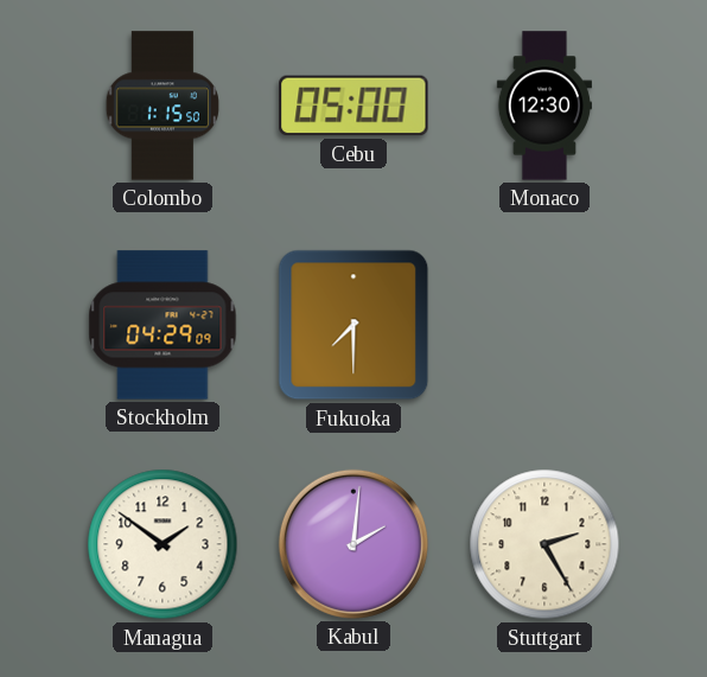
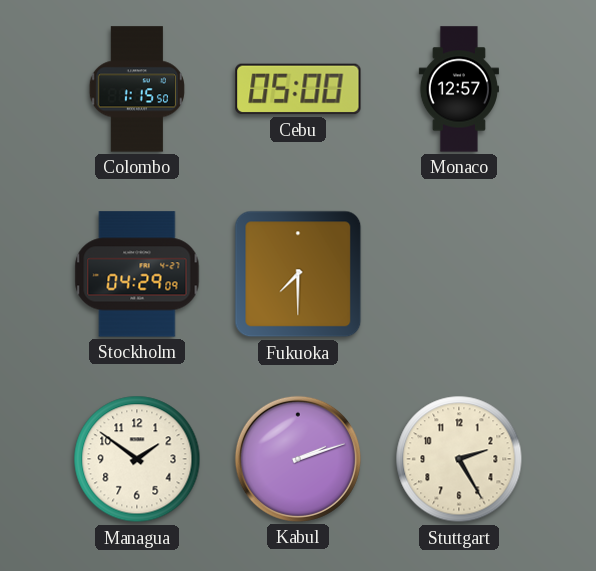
Monaco: 12:30 -> 12:57 (459, 89)
Kabul: 2:01 -> 2:12 (298, 459)
